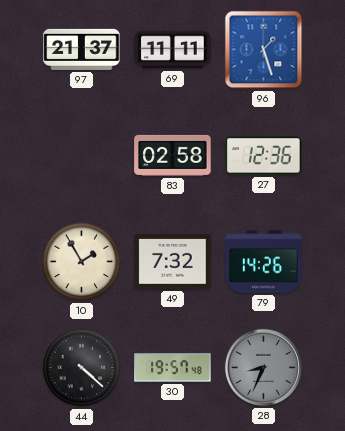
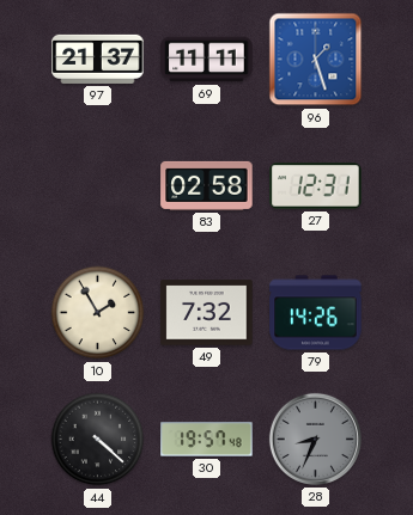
27: 12:36 -> 12:31 (316, 186)
